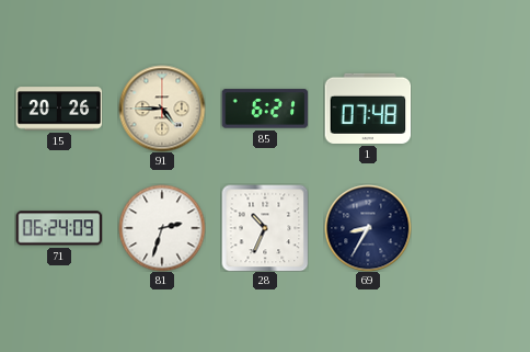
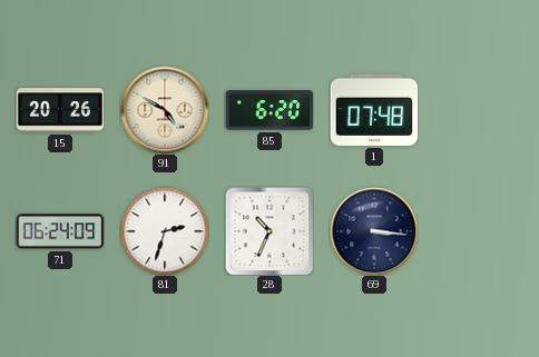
91: 4:45 -> 4:50 (165, 110)
85: 6:21 -> 6:20 (269, 110)
69: 8:35 -> 3:16 (374, 231)
